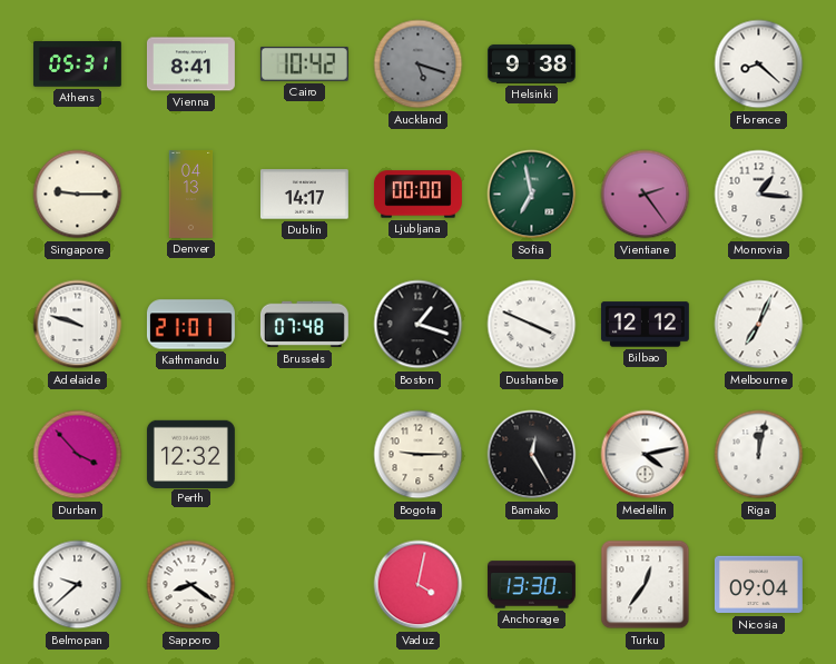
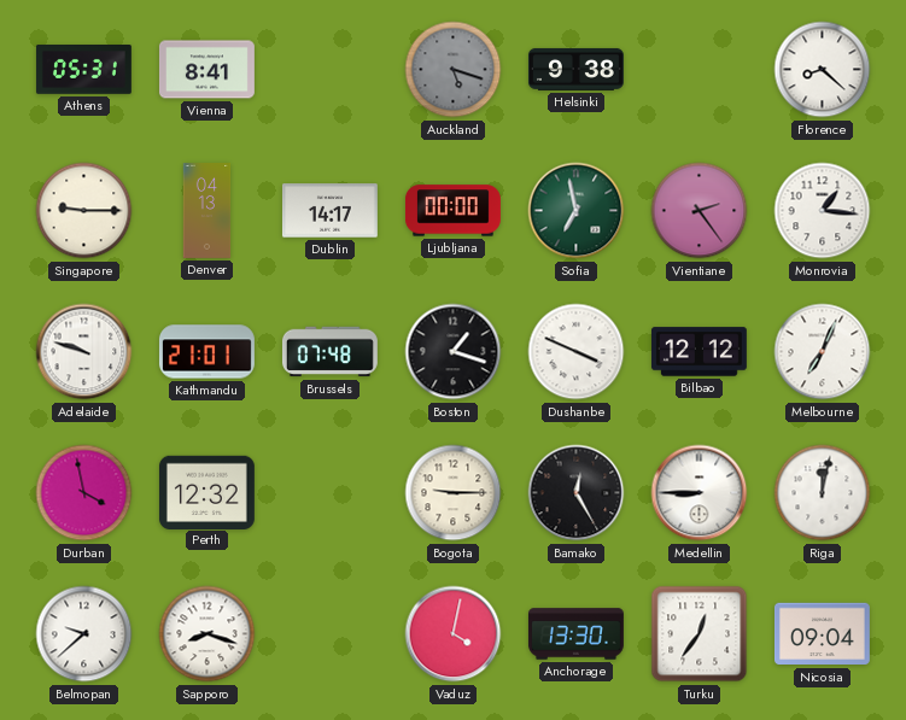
Cairo: 10:42 -> none (304, 63)
Durban: 3:53 -> 3:58 (84, 493)
Medellin: 4:13 -> 8:45 (700, 493)
Sapporo: 8:21 -> 8:18 (207, 634)
